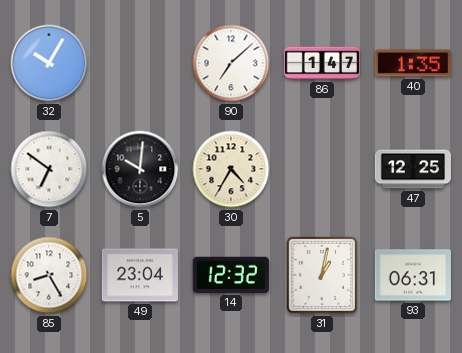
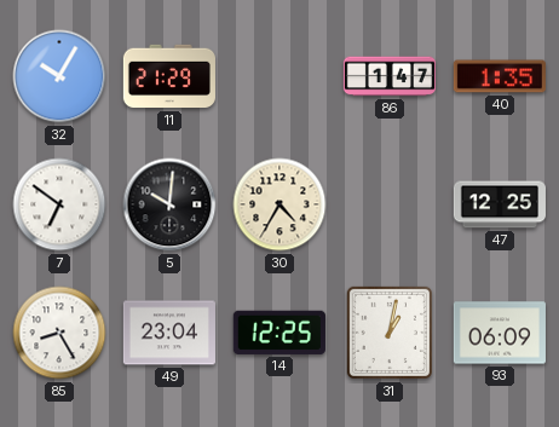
11: none -> 21:29 (169, 76)
90: 7:08 -> none (231, 63)
14: 12:32 -> 12:25 (279, 333)
93: 06:31 -> 06:09 (500, 333)
